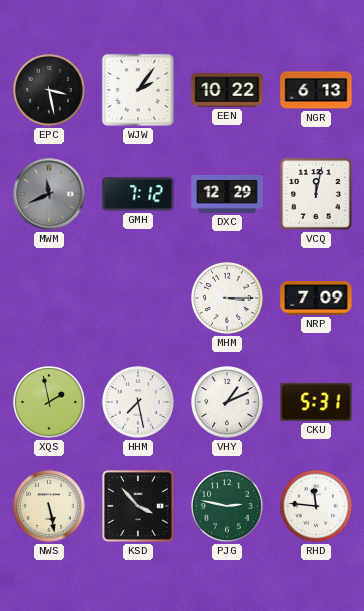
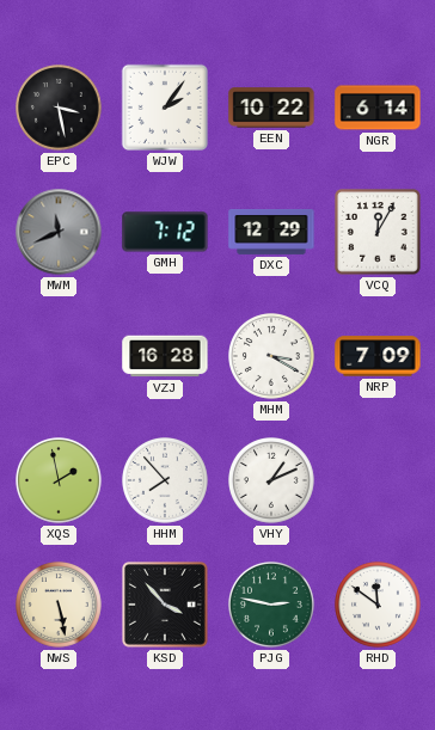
NGR: 6:13 -> 6:14 (378, 108)
VCQ: 12:02 -> 12:05 (378, 232)
VZJ: none -> 16:28 (165, 356)
MHM: 3:15 -> 3:20 (272, 357)
HHM: 7:28 -> 7:53 (166, 481)
CKU: 5:31 -> none (316, 402)
RHD: 11:46 -> 11:51 (379, 606)
